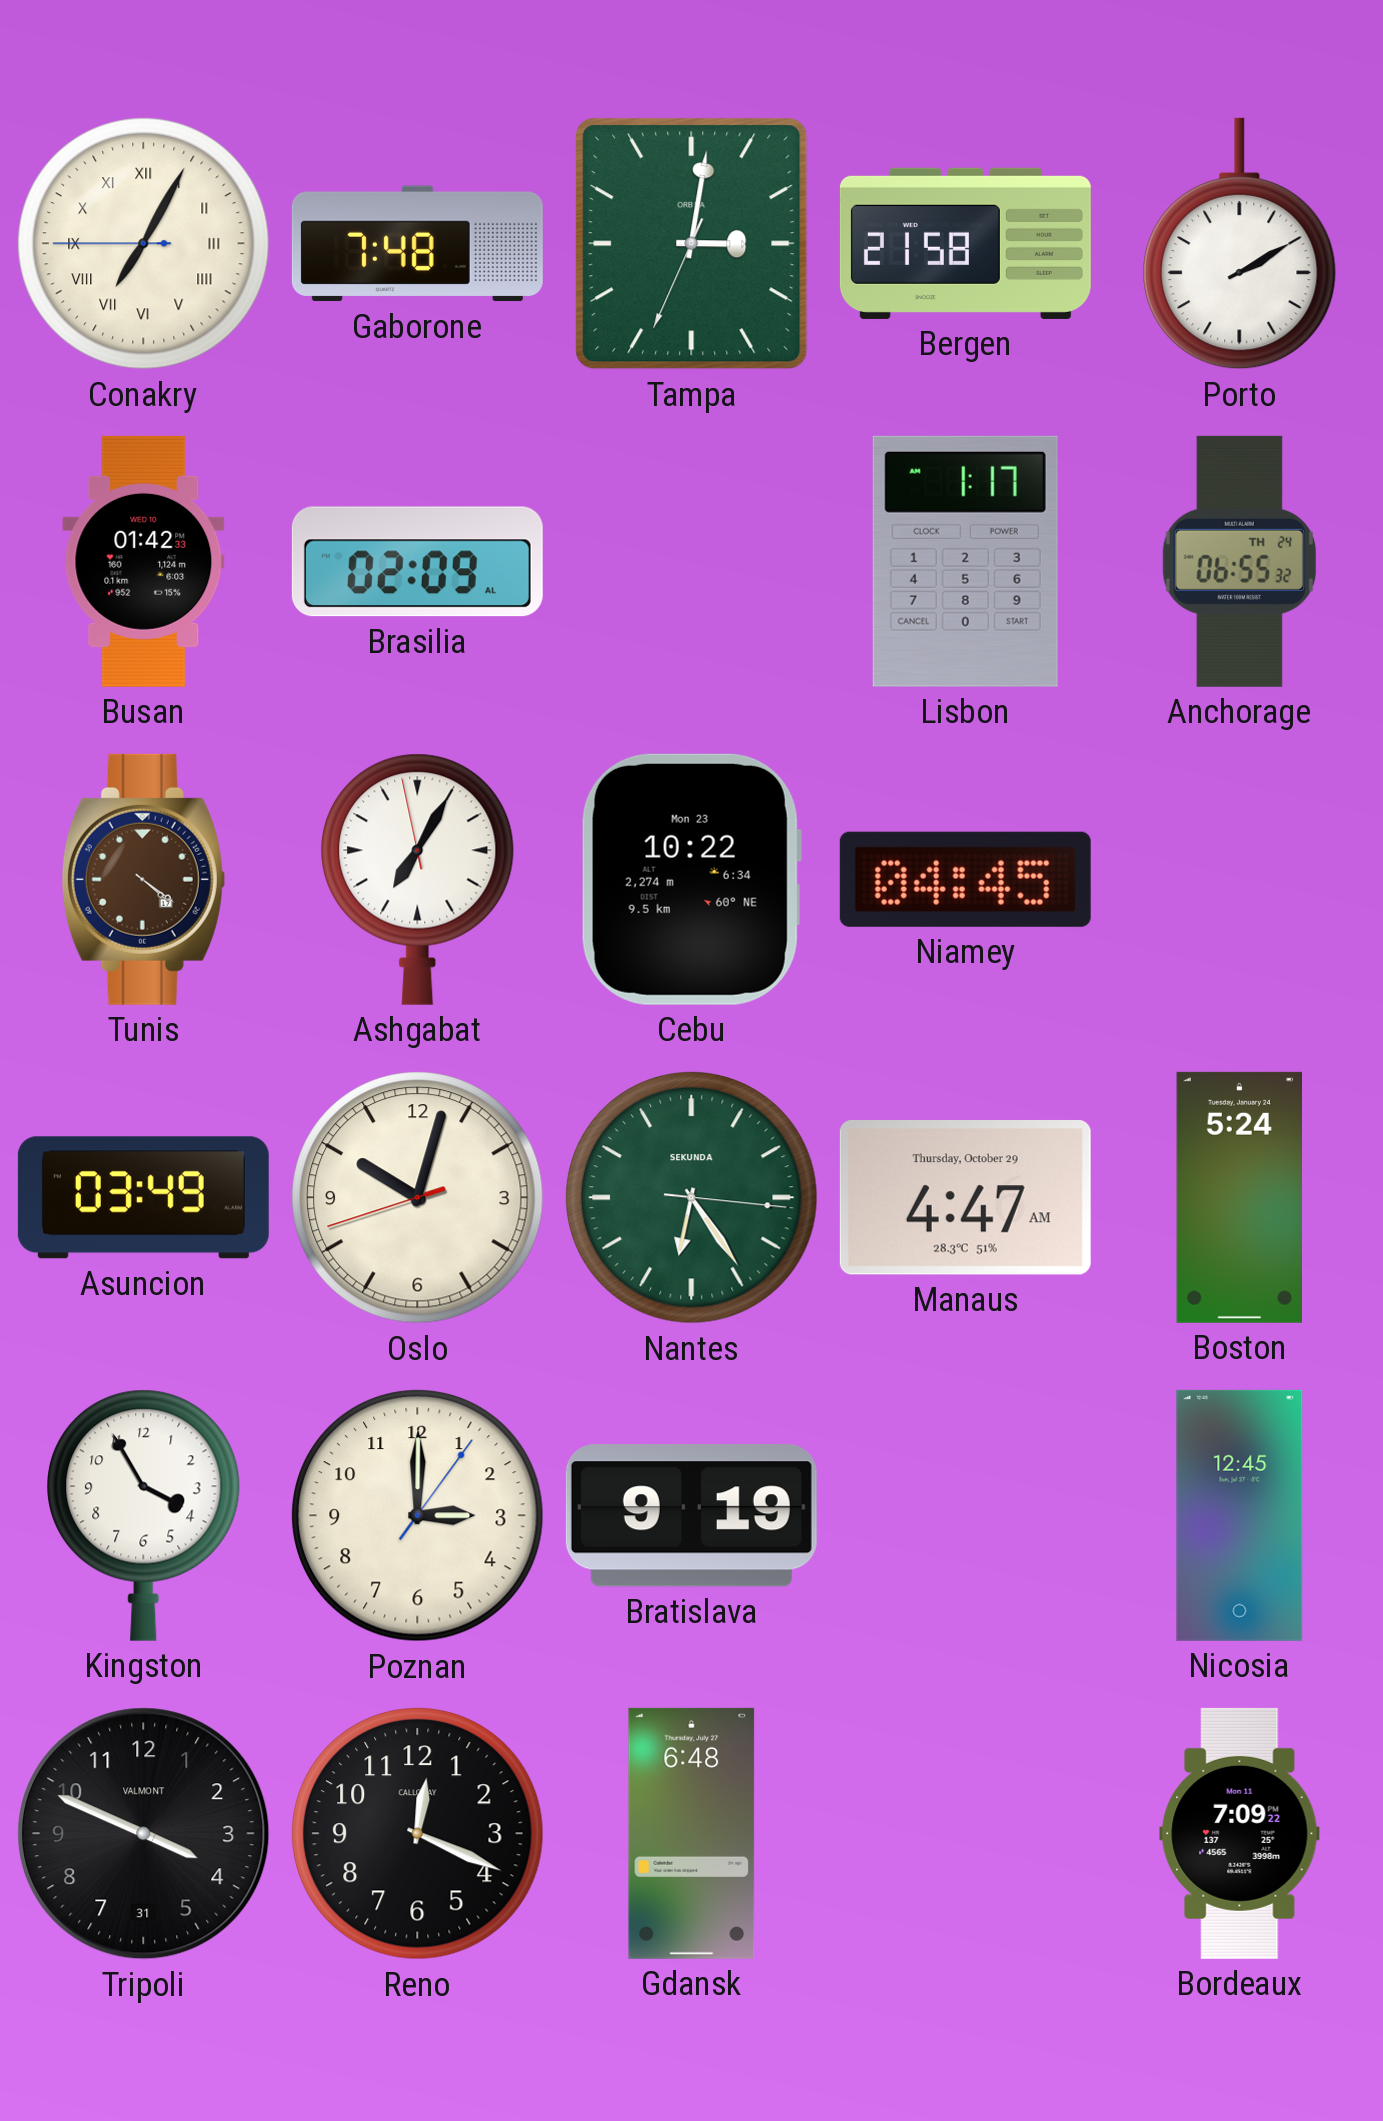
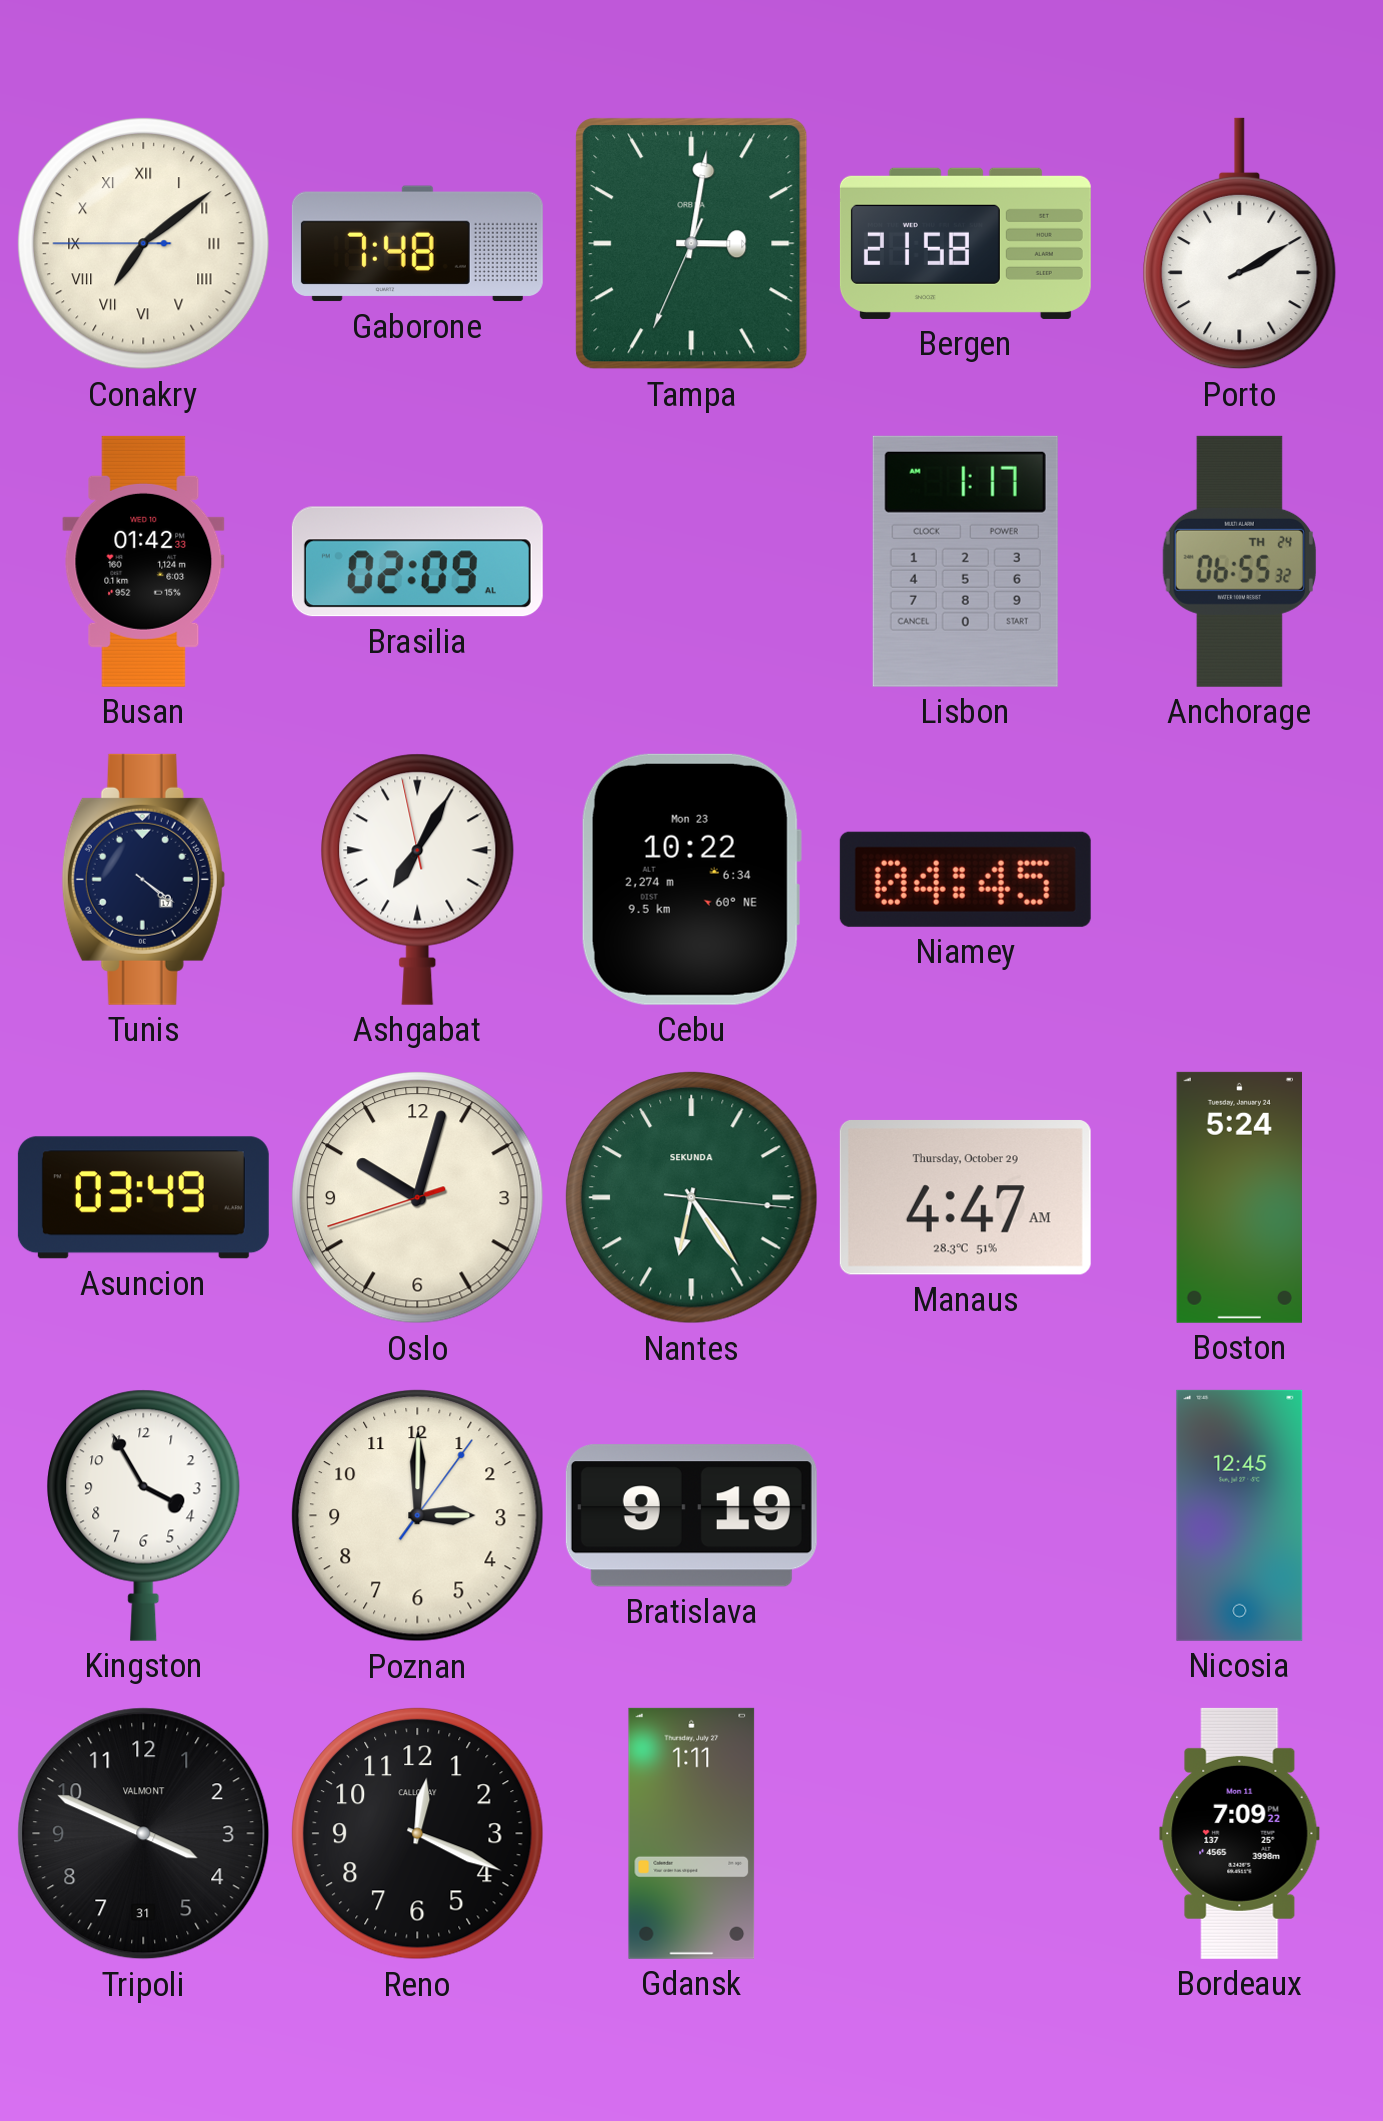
Conakry: 7:04 -> 7:08 (144, 244)
Tunis dial: brown -> navy (143, 879)
Gdansk: 6:48 -> 1:11 (692, 1833)
